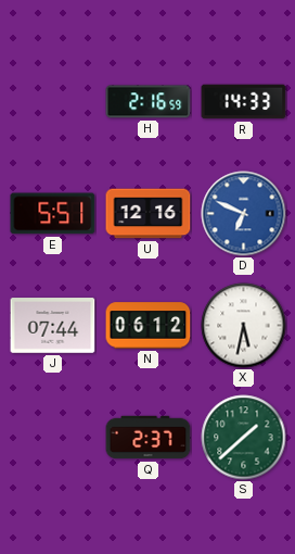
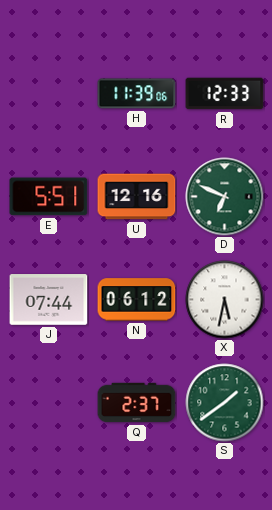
H: 2:16 -> 11:39 (137, 94)
R: 14:33 -> 12:33 (225, 94)
D dial: blue -> green (225, 197)
S: 1:38 -> 1:39 (225, 403)
